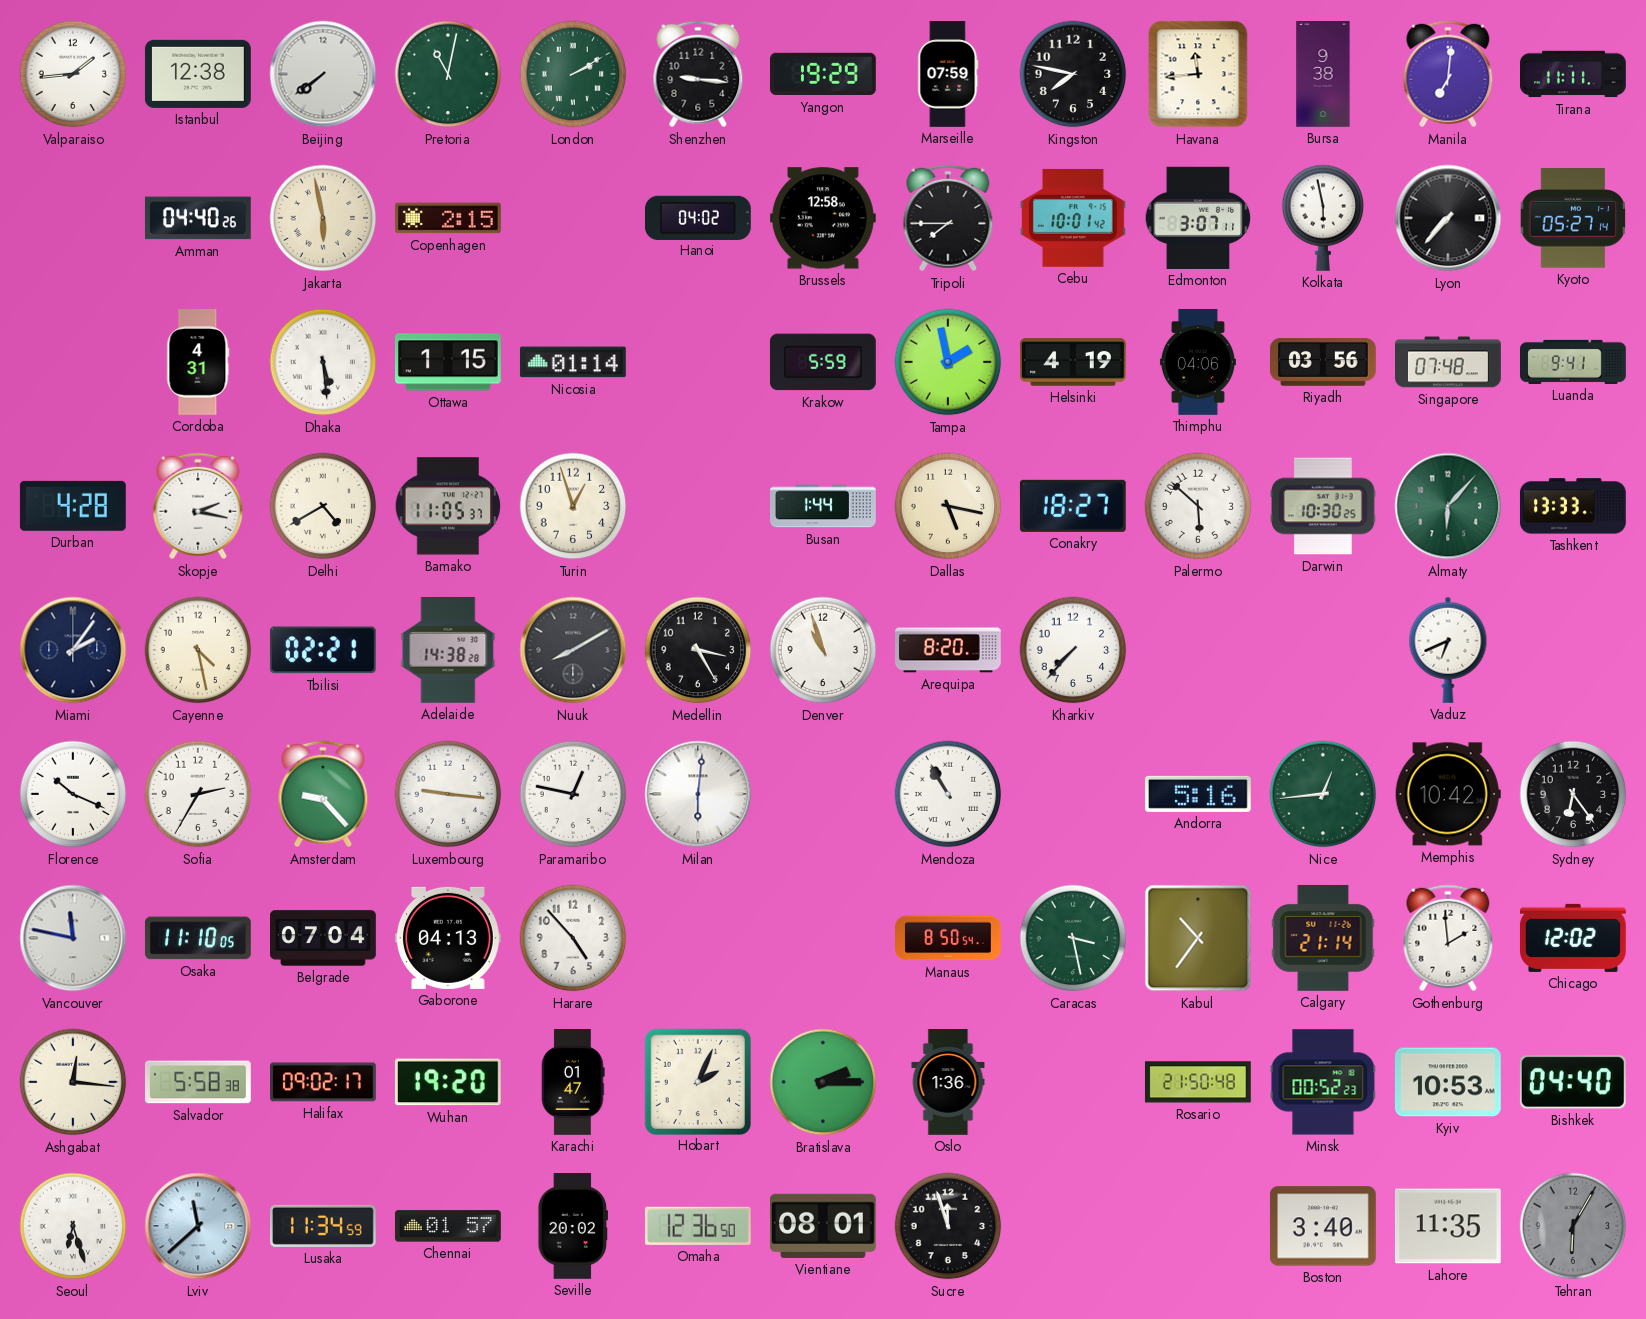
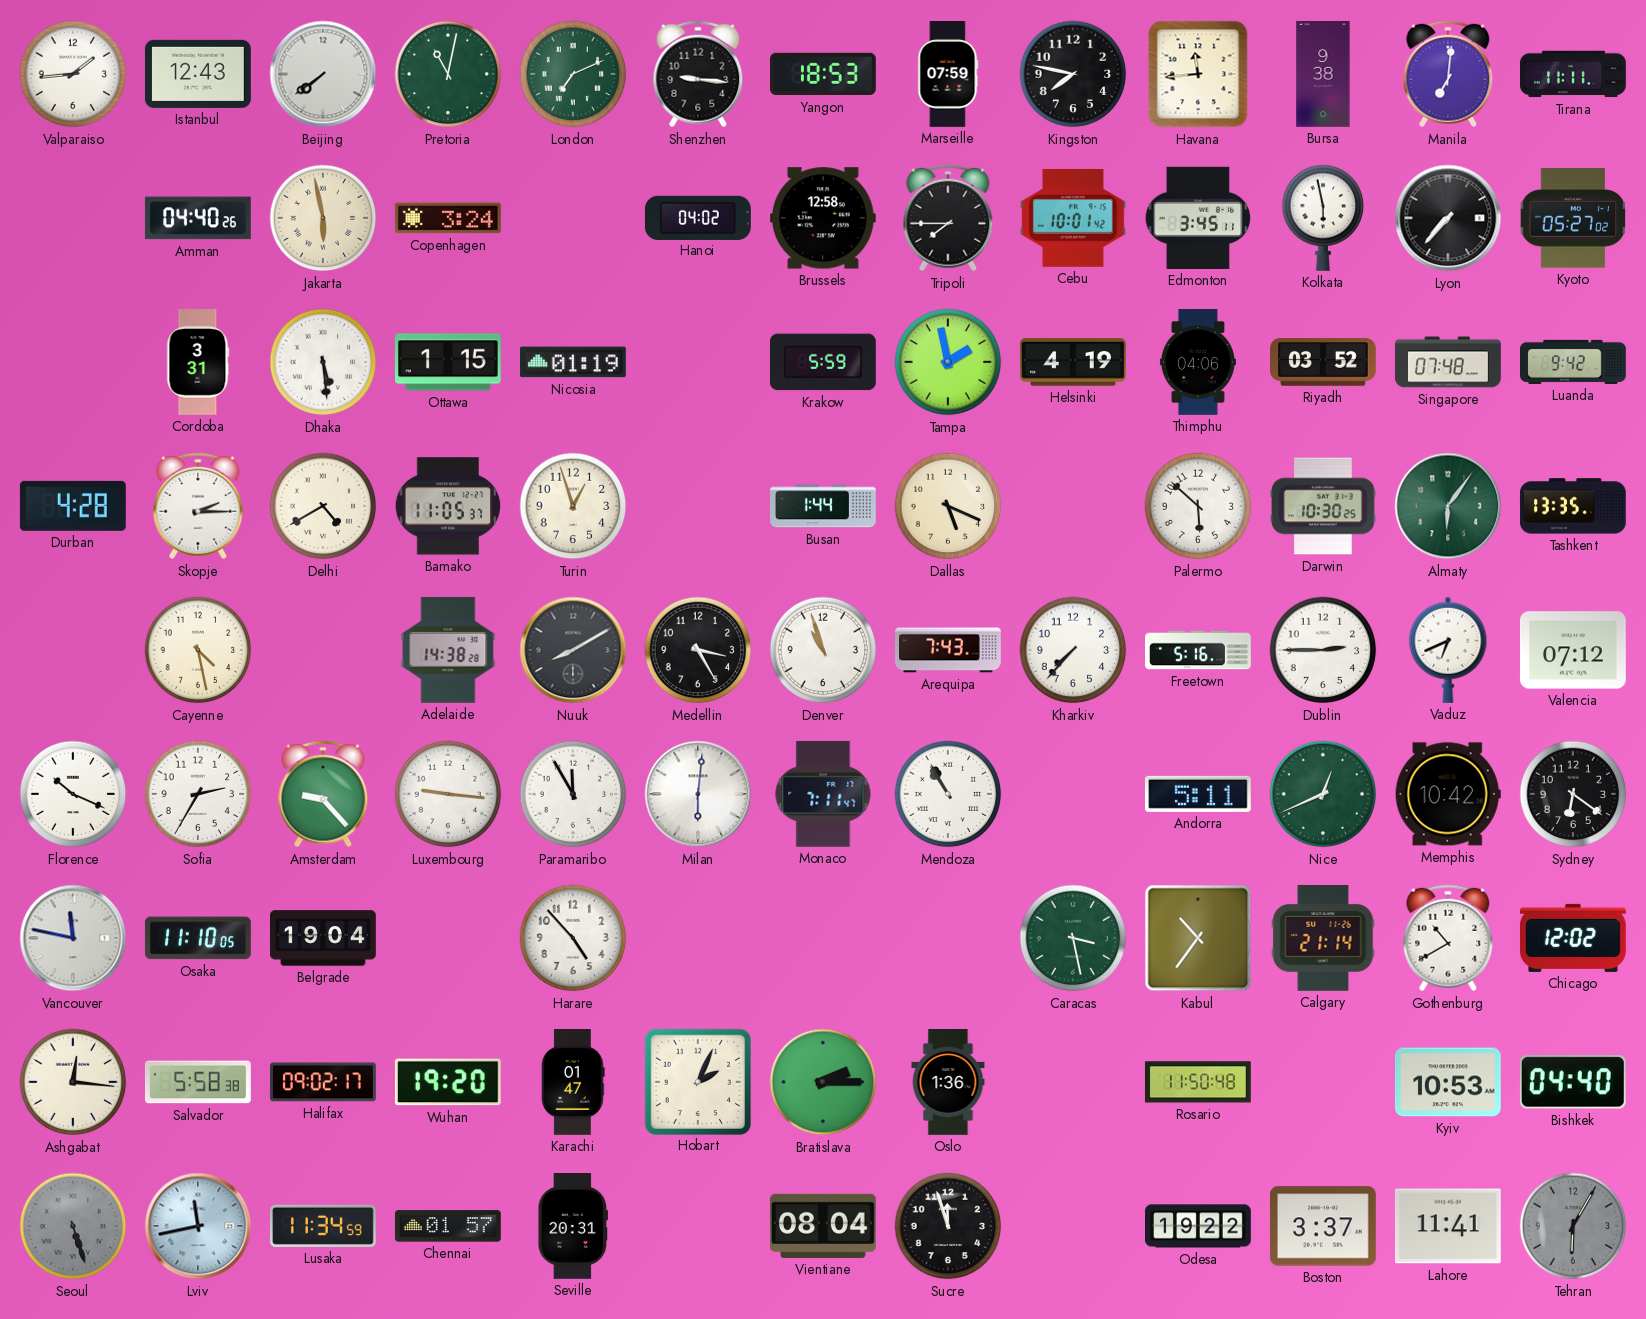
Istanbul: 12:38 -> 12:43 (198, 74)
London: 2:10 -> 7:11 (573, 74)
Yangon: 19:29 -> 18:53 (824, 74)
Copenhagen: 2:15 -> 3:24 (448, 218)
Edmonton: 3:07 -> 3:45 (1198, 218)
Kyoto: 05:27:14 -> 05:27:02 (1573, 218)
Cordoba: 4:31 -> 3:31 (198, 363)
Nicosia: 01:14 -> 01:19 (573, 362)
Riyadh: 03:56 -> 03:52 (1324, 363)
Luanda: 9:41 -> 9:42 (1574, 362)
Skopje: 2:17 -> 2:15 (198, 506)
Dallas: 5:17 -> 5:19 (948, 506)
Conakry: 18:27 -> none (1073, 506)
Almaty: 6:07 -> 6:06 (1448, 506)
Tashkent: 13:33 -> 13:35 (1573, 506)
Miami: 2:06 -> none (73, 650)
Tbilisi: 02:21 -> none (323, 650)
Arequipa: 8:20 -> 7:43 (949, 650)
Freetown: none -> 5:16 (1199, 650)
Dublin: none -> 2:45 (1323, 650)
Valencia: none -> 07:12 (1573, 650)
Paramaribo: 12:47 -> 11:55 (573, 794)
Monaco: none -> 7:11 (823, 794)
Andorra: 5:16 -> 5:11 (1198, 794)
Nice: 12:44 -> 12:41 (1323, 794)
Sydney: 6:24 -> 6:21 (1573, 794)
Belgrade: 07:04 -> 19:04 (324, 938)
Gaborone: 04:13 -> none (448, 938)
Manaus: 8:50 -> none (949, 938)
Gothenburg: 1:59 -> 10:40 (1448, 938)
Rosario: 21:50 -> 11:50 (1198, 1082)
Minsk: 00:52 -> none (1323, 1082)
Seoul: 6:27 -> 5:27 (73, 1226)
Seoul dial: white -> grey (73, 1226)
Lviv: 11:38 -> 11:43 (198, 1226)
Seville: 20:02 -> 20:31 (573, 1227)
Omaha: 12:36 -> none (698, 1226)
Vientiane: 08:01 -> 08:04 (823, 1226)
Odesa: none -> 19:22 (1199, 1226)
Boston: 3:40 -> 3:37 (1323, 1226)
Lahore: 11:35 -> 11:41 (1448, 1226)
